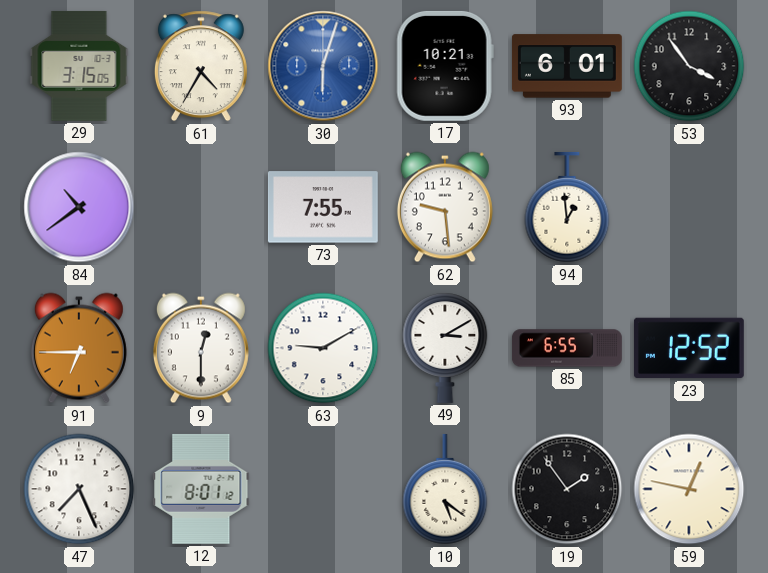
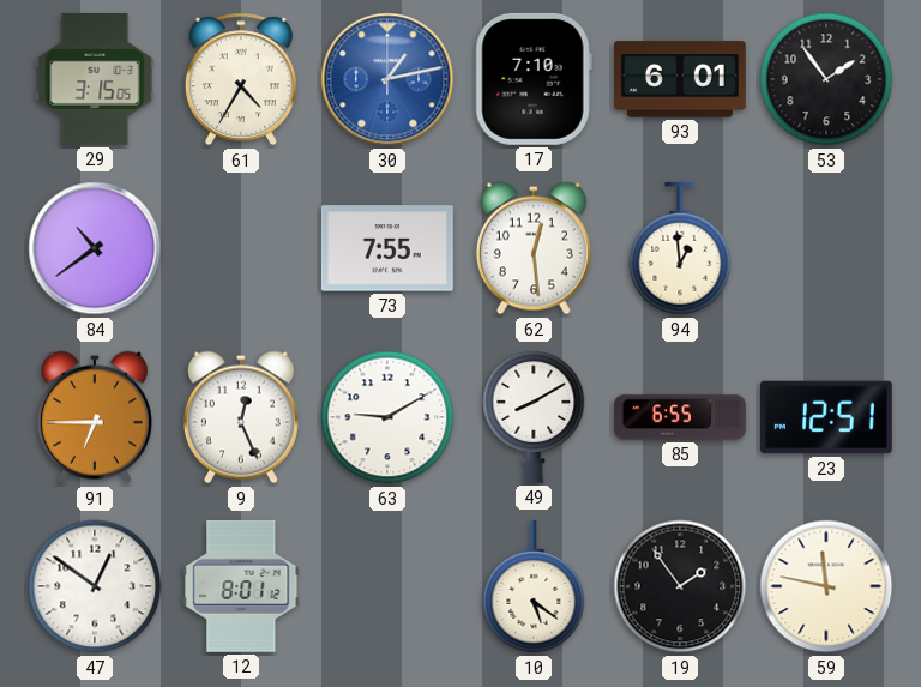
30: 6:03 -> 1:13 (387, 79)
17: 10:21 -> 7:10 (534, 79)
53: 3:54 -> 1:54 (826, 79)
62: 9:29 -> 12:29 (534, 248)
9: 12:30 -> 12:26 (241, 417)
49: 3:10 -> 8:10 (534, 417)
23: 12:52 -> 12:51 (826, 417)
47: 7:26 -> 12:51 (95, 586)
59: 12:47 -> 11:47 (826, 586)
